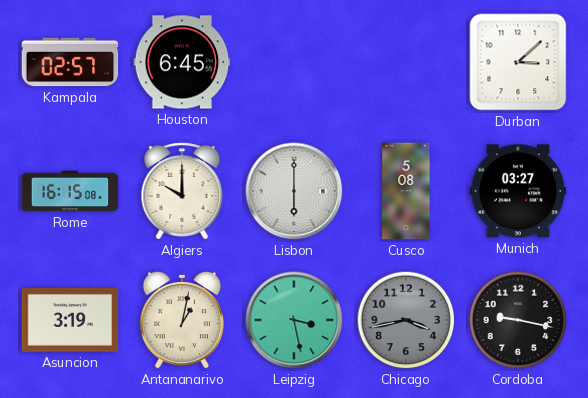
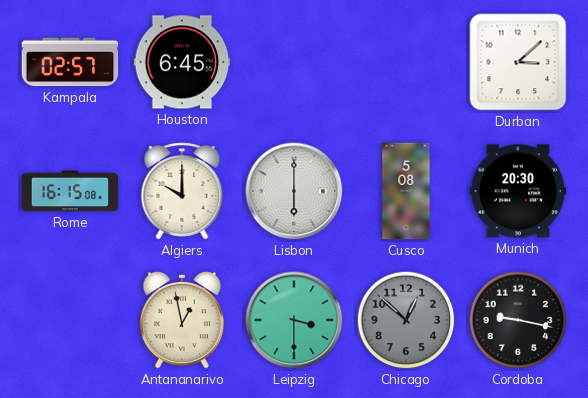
Munich: 03:27 -> 20:30 (518, 191)
Asuncion: 3:19 -> none (70, 320)
Antananarivo: 1:02 -> 12:58 (182, 320)
Leipzig: 3:28 -> 3:30 (294, 320)
Chicago: 3:43 -> 12:52 (406, 320)
